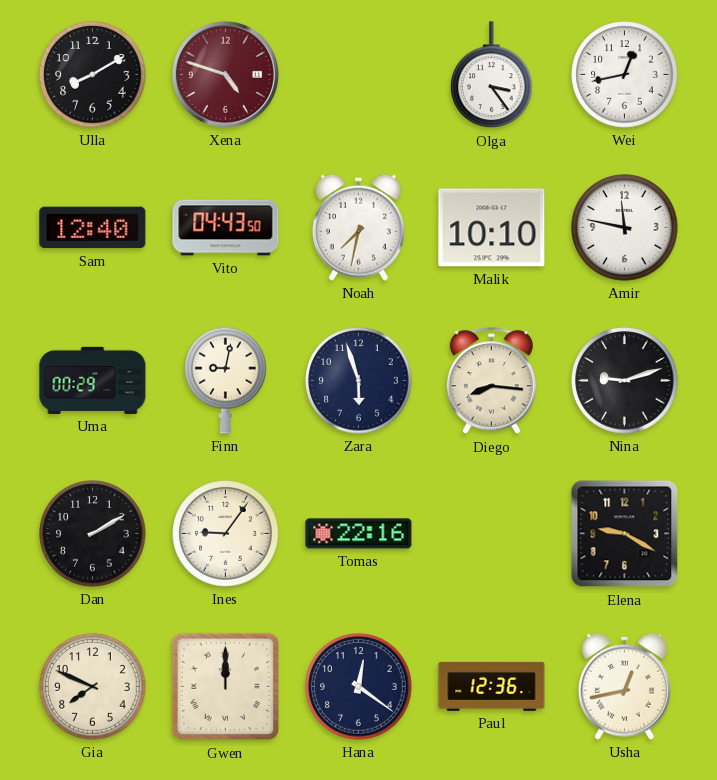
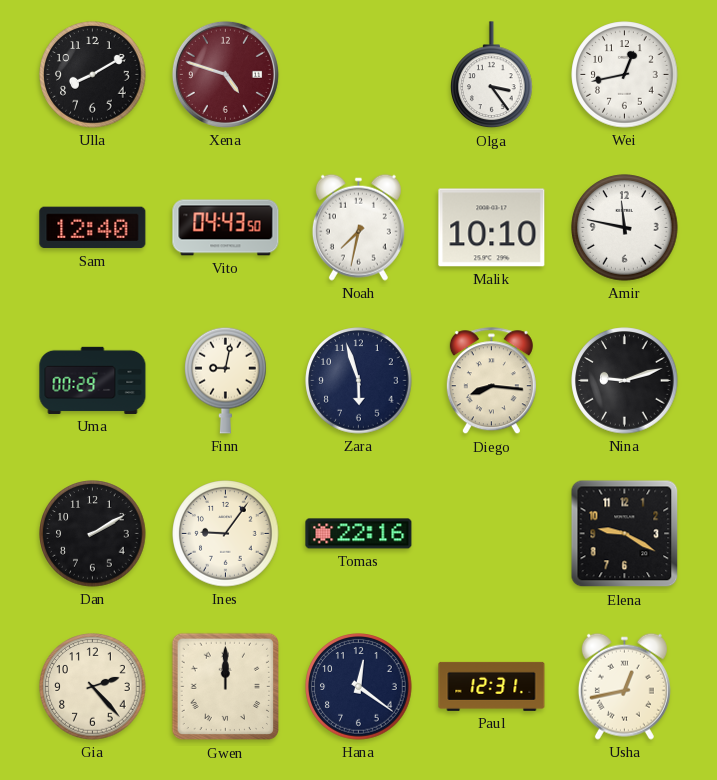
Gia: 7:49 -> 2:23 (93, 687)
Paul: 12:36 -> 12:31 (492, 686)
